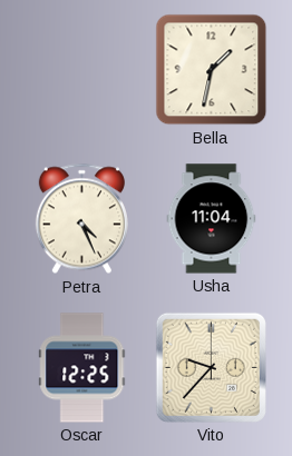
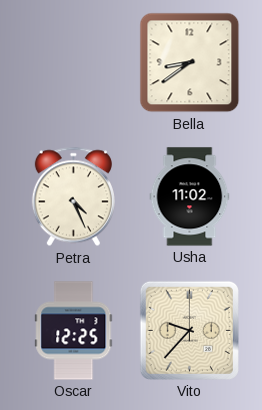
Bella: 1:32 -> 8:39 (190, 63)
Usha: 11:04 -> 11:02 (190, 197)
